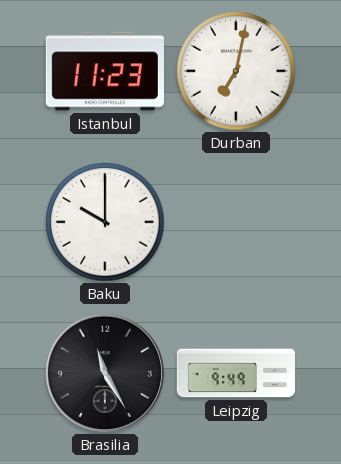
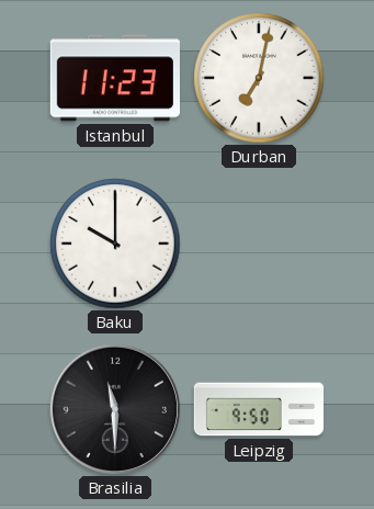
Brasilia: 11:25 -> 11:30 (115, 409)
Leipzig: 9:49 -> 9:50 (258, 409)
